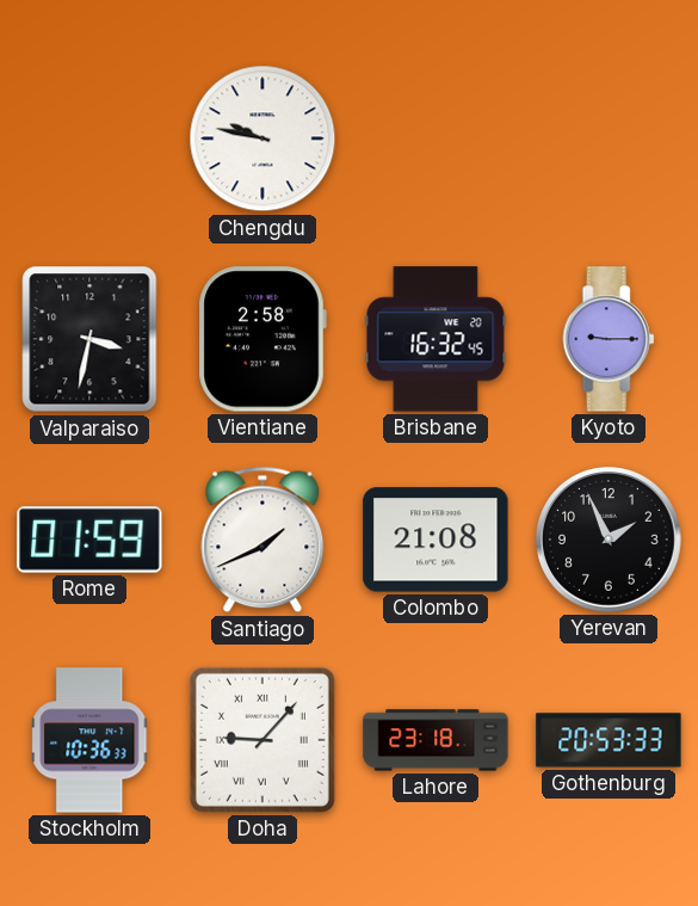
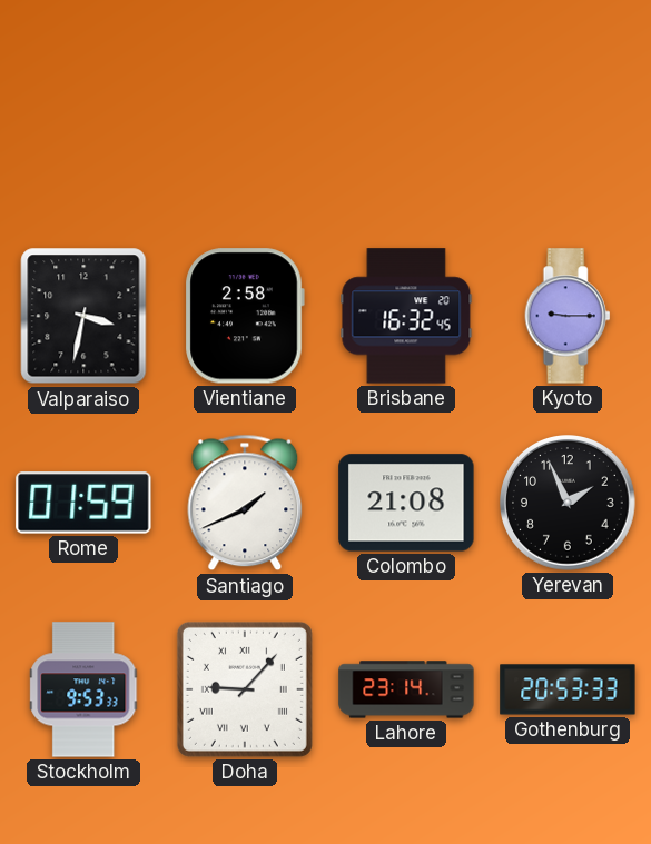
Chengdu: 9:47 -> none (262, 138)
Stockholm: 10:36 -> 9:53 (85, 689)
Lahore: 23:18 -> 23:14 (406, 689)
